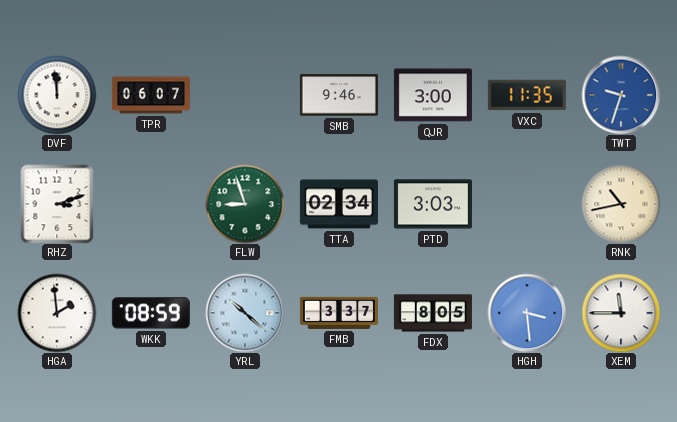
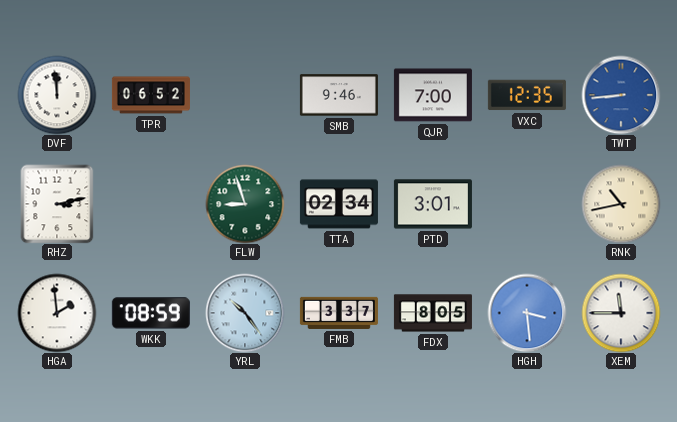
TPR: 06:07 -> 06:52 (151, 95)
QJR: 3:00 -> 7:00 (433, 95)
VXC: 11:35 -> 12:35 (527, 95)
TWT: 9:33 -> 8:44 (621, 95)
RHZ: 3:12 -> 3:13 (57, 204)
PTD: 3:03 -> 3:01 (433, 204)
YRL: 10:22 -> 10:24 (245, 313)
